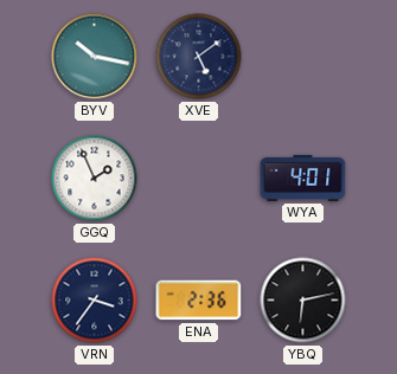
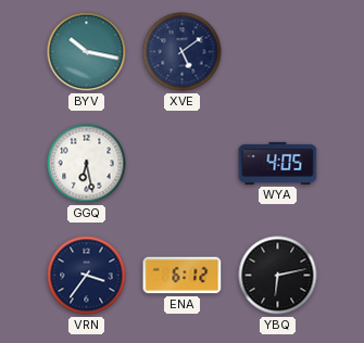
GGQ: 1:56 -> 6:28 (87, 164)
WYA: 4:01 -> 4:05 (278, 163)
ENA: 2:36 -> 6:12 (183, 276)
